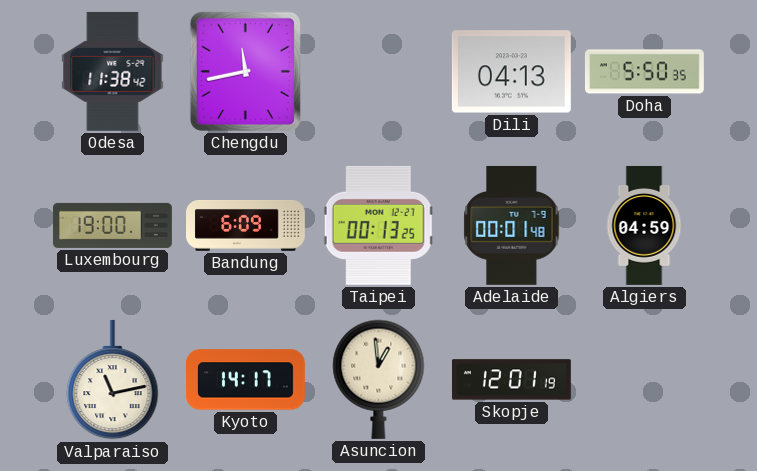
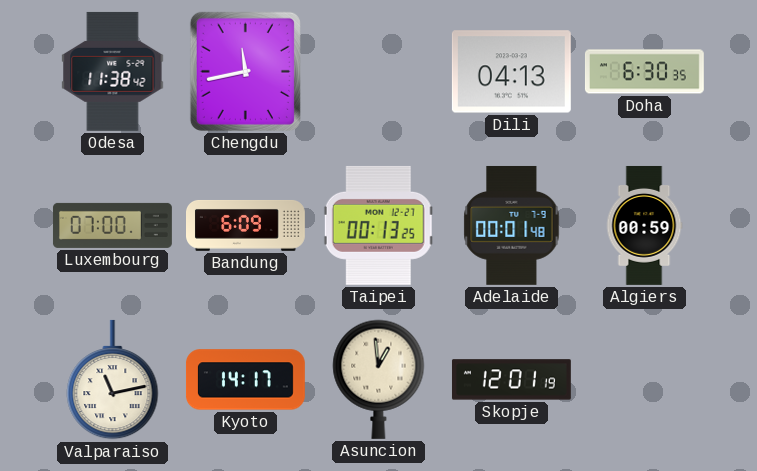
Doha: 5:50 -> 6:30 (644, 72)
Luxembourg: 19:00 -> 07:00 (112, 225)
Algiers: 04:59 -> 00:59 (644, 225)
